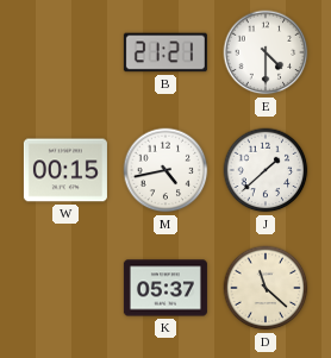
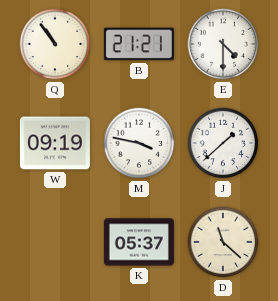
Q: none -> 10:54 (55, 44)
W: 00:15 -> 09:19 (55, 143)
M: 4:43 -> 3:47 (139, 143)
